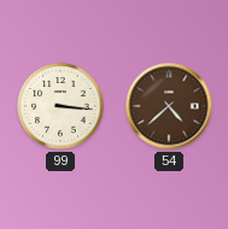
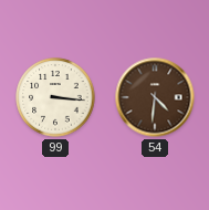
54: 4:38 -> 4:31 (155, 97)
